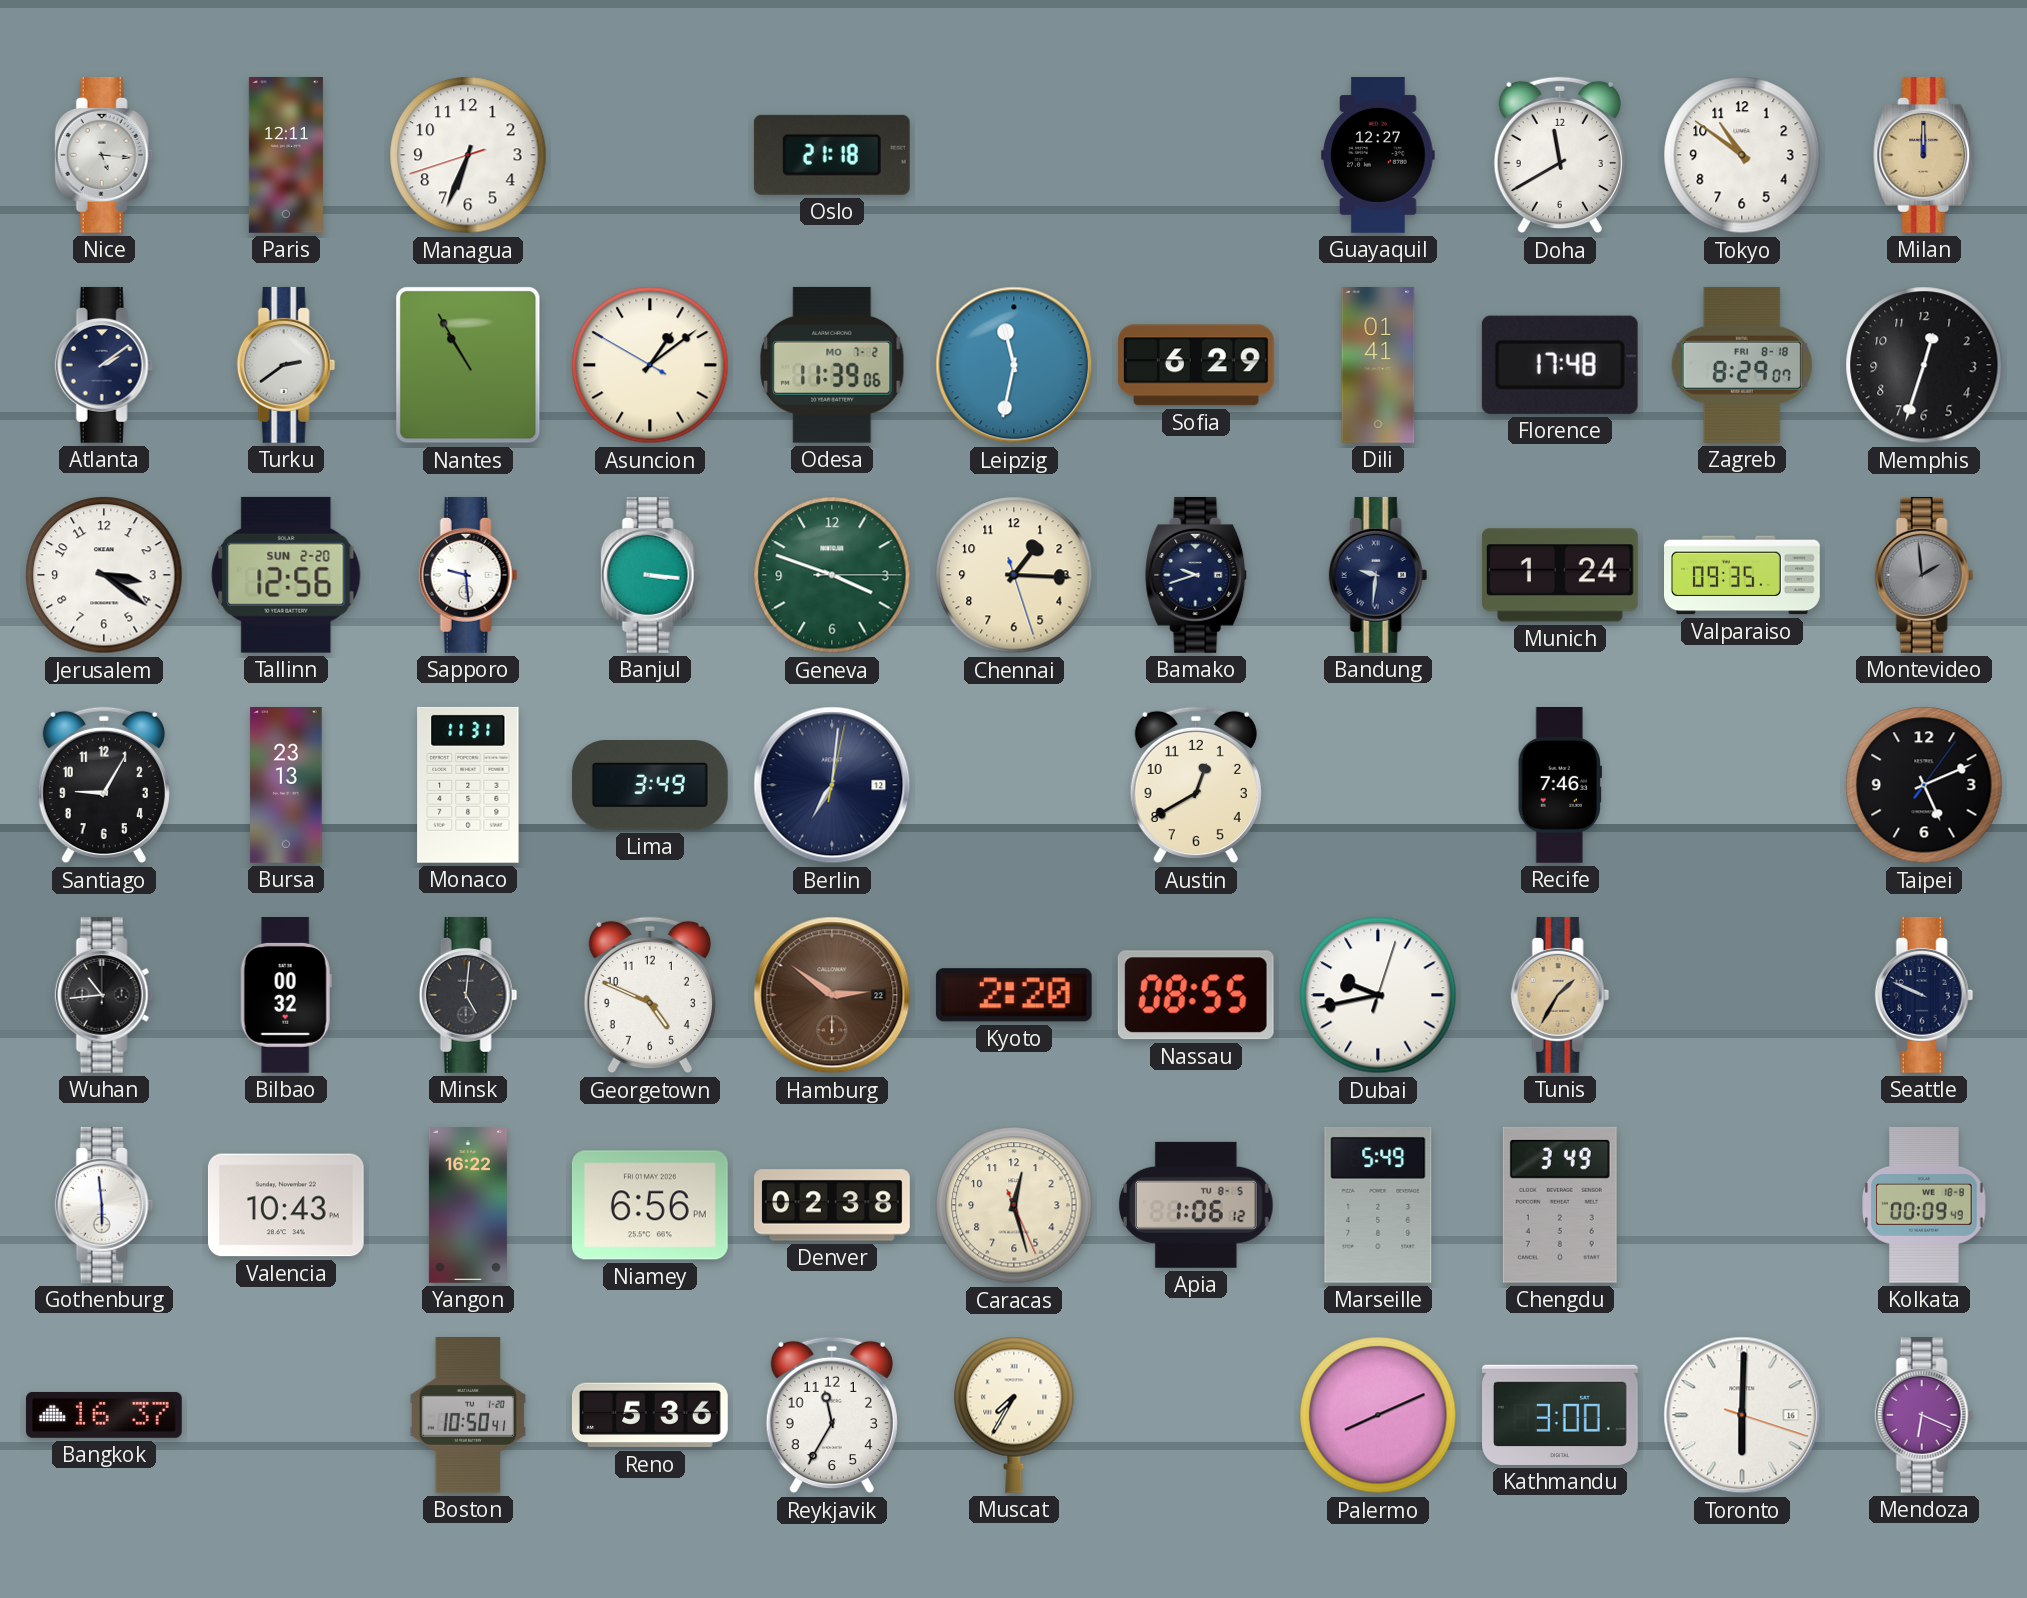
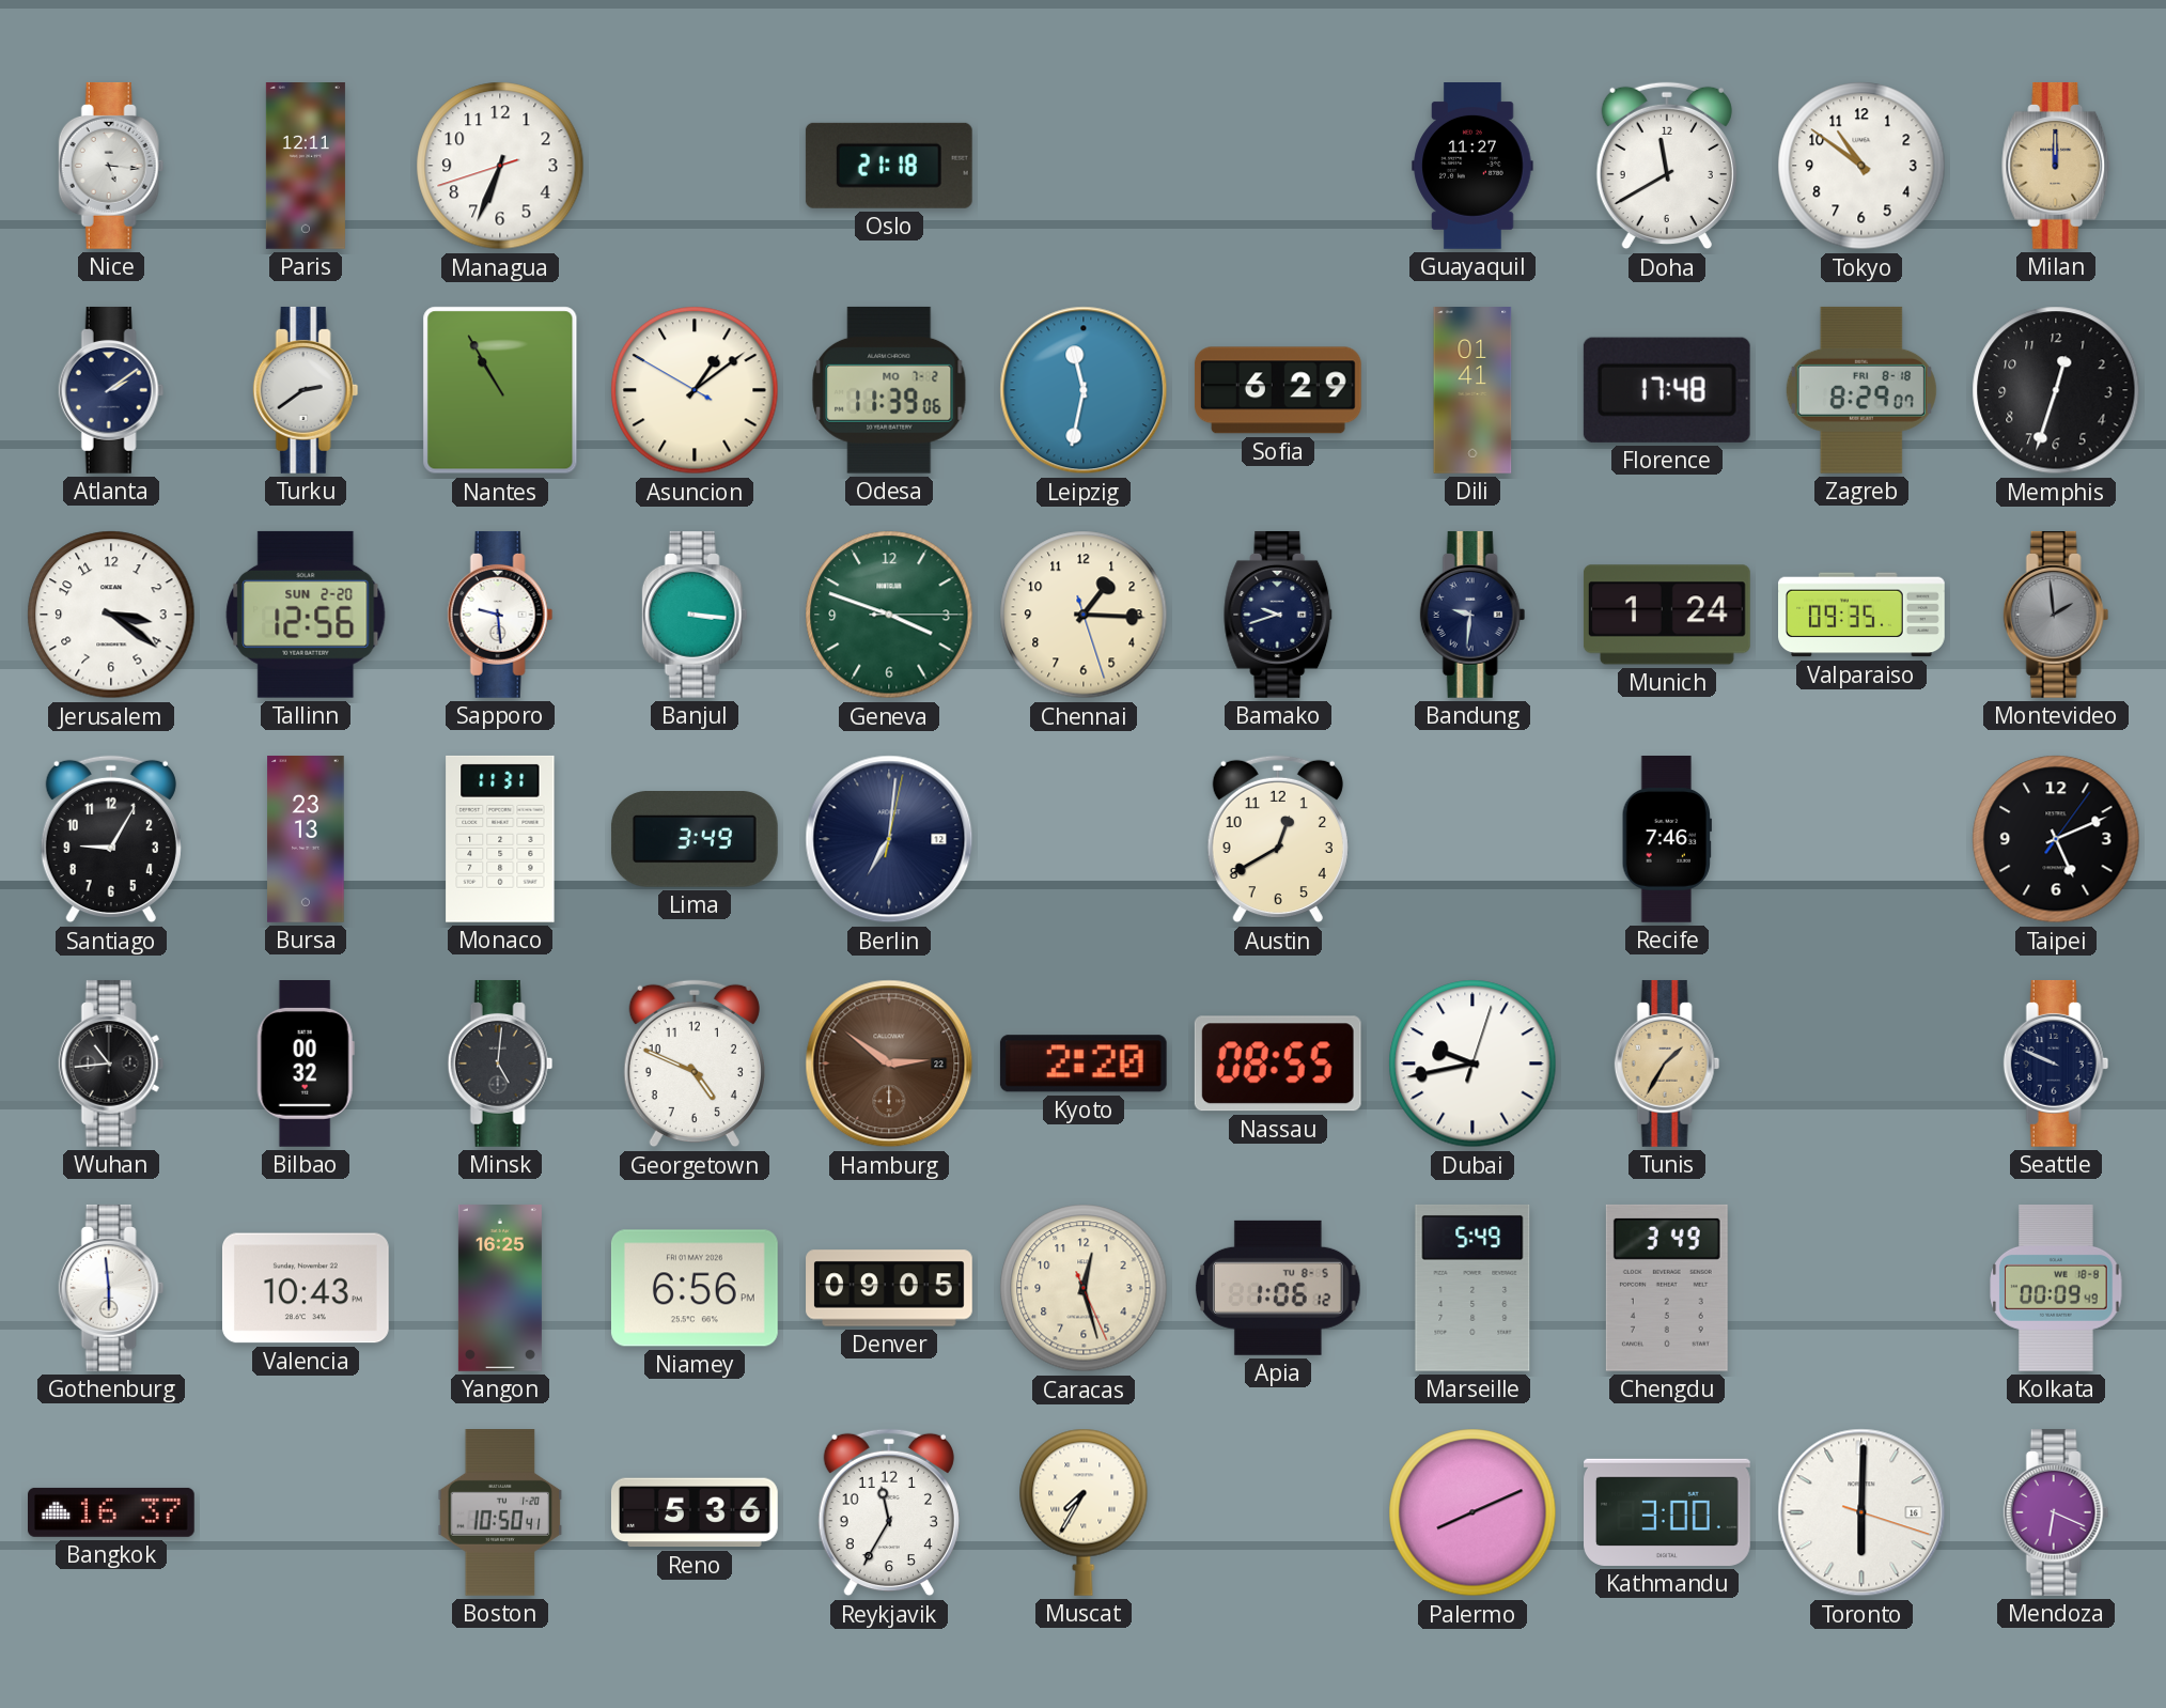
Guayaquil: 12:27 -> 11:27 (1472, 167)
Yangon: 16:22 -> 16:25 (500, 1289)
Denver: 02:38 -> 09:05 (889, 1288)
